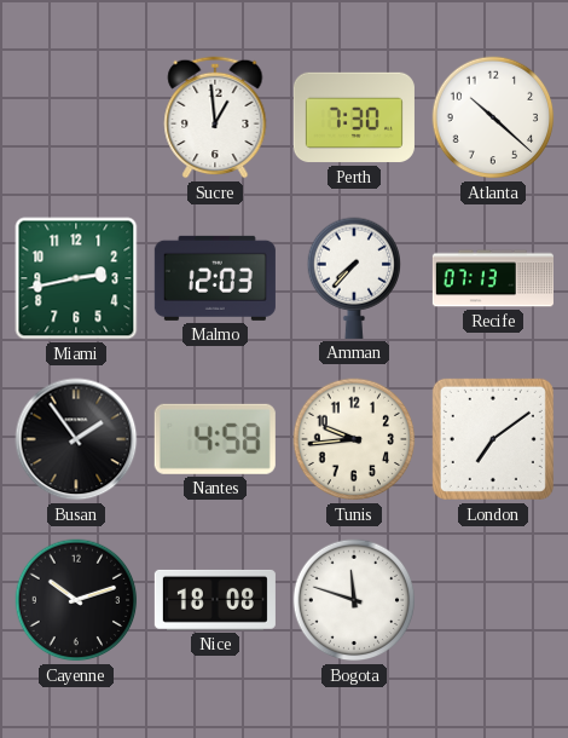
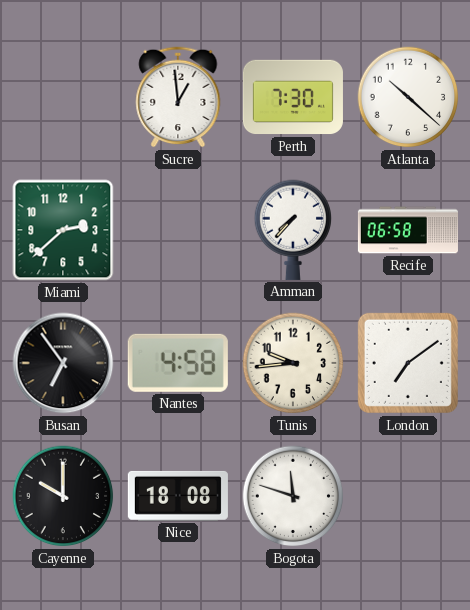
Miami: 2:43 -> 2:38 (63, 230)
Malmo: 12:03 -> none (215, 278)
Recife: 07:13 -> 06:58 (408, 230)
Busan: 1:54 -> 6:54 (63, 363)
Cayenne: 10:12 -> 10:00 (63, 496)
